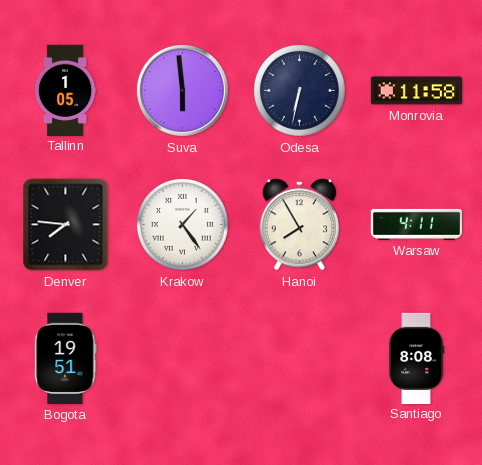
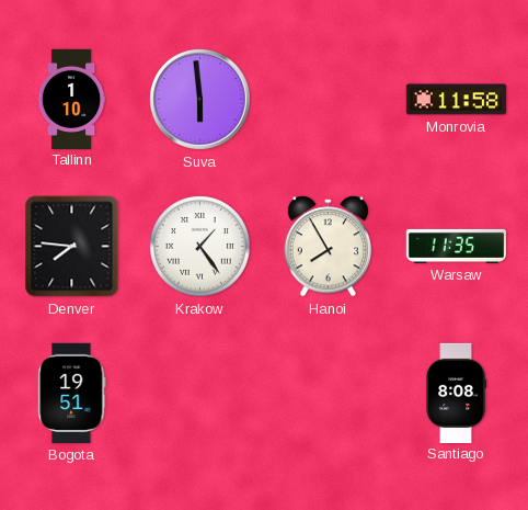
Tallinn: 1:05 -> 1:10 (71, 99)
Odesa: 6:32 -> none (300, 91)
Warsaw: 4:11 -> 11:35 (456, 246)
